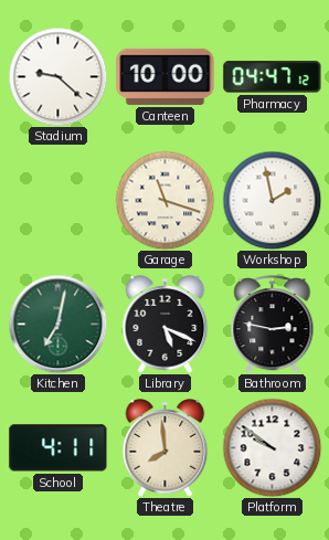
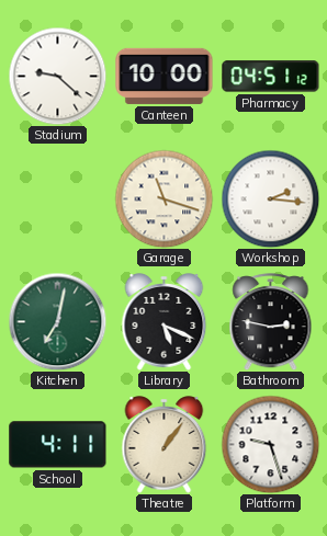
Pharmacy: 04:47 -> 04:51 (271, 77)
Workshop: 1:58 -> 2:16 (270, 198)
Theatre: 7:59 -> 1:06 (165, 445)
Platform: 9:51 -> 9:27 (270, 444)
